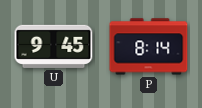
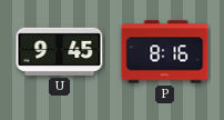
P: 8:14 -> 8:16 (165, 52)
